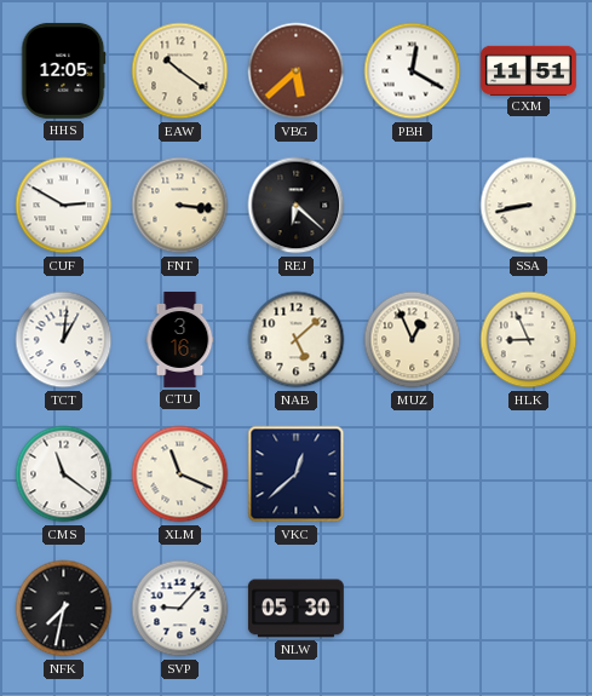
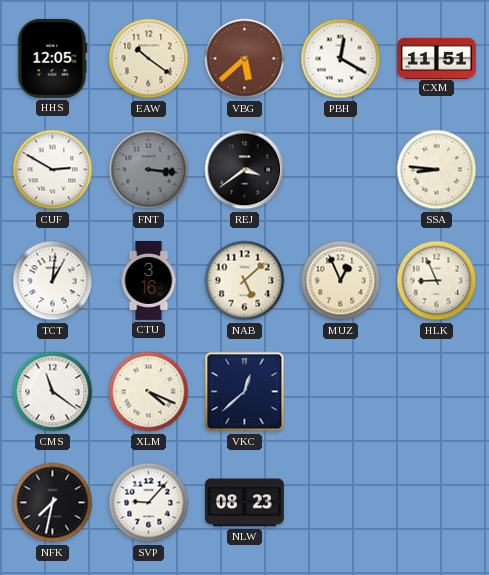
FNT dial: cream -> grey (149, 170)
REJ: 6:22 -> 3:39 (245, 170)
SSA: 8:43 -> 8:46 (437, 170)
XLM: 11:19 -> 4:19 (149, 392)
NLW: 05:30 -> 08:23 (244, 503)
